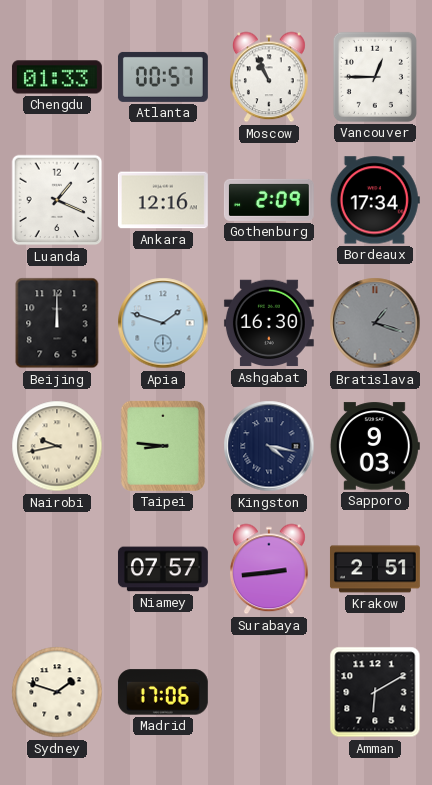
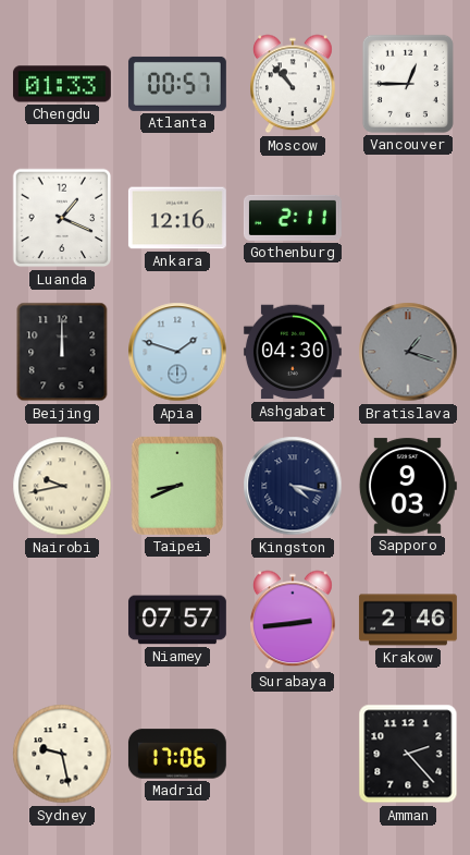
Moscow: 10:56 -> 10:53 (294, 84)
Gothenburg: 2:09 -> 2:11 (293, 218)
Bordeaux: 17:34 -> none (375, 200)
Ashgabat: 16:30 -> 04:30 (293, 352)
Taipei: 8:46 -> 8:41 (177, 486)
Krakow: 2:51 -> 2:46 (408, 620)
Sydney: 1:48 -> 9:28 (62, 754)
Amman: 6:10 -> 2:23 (408, 754)
